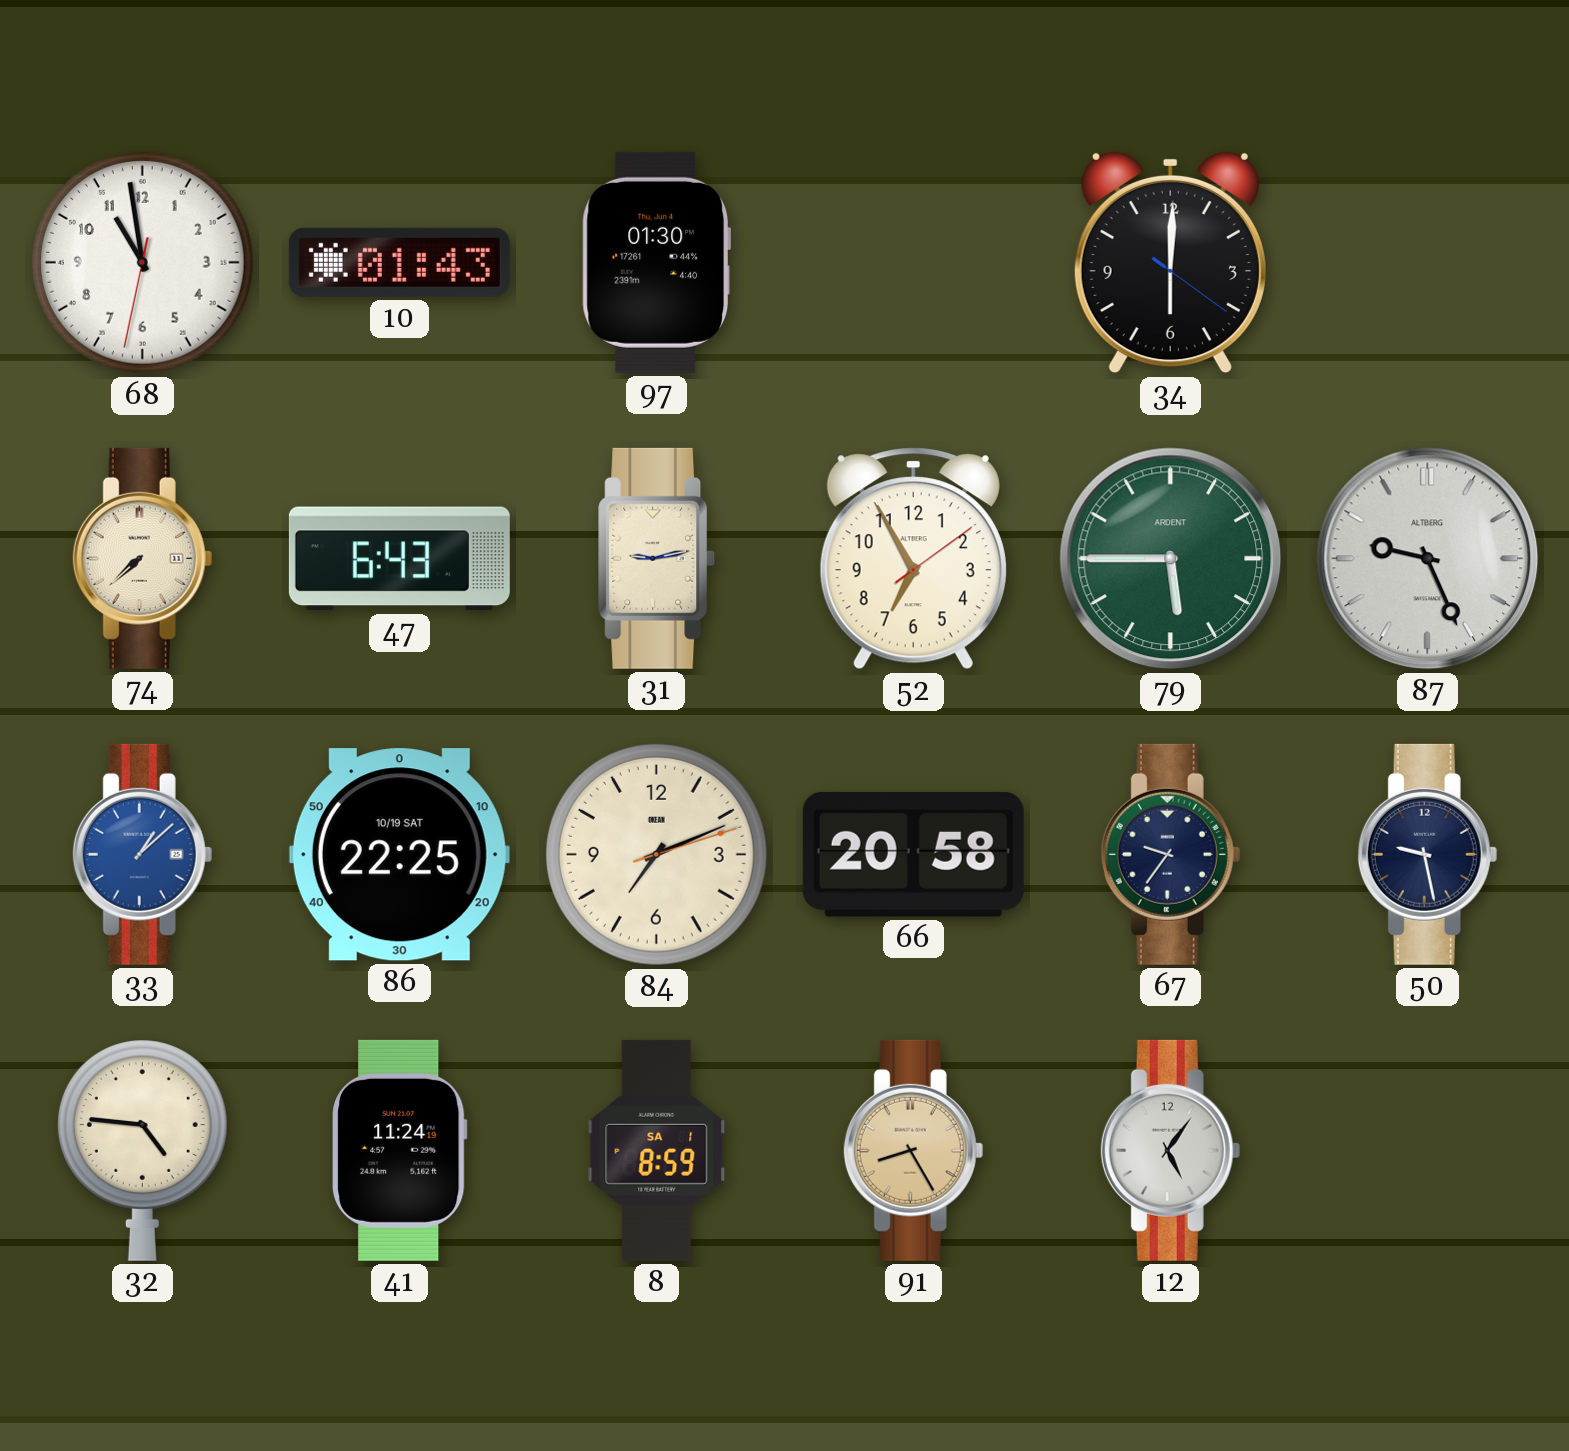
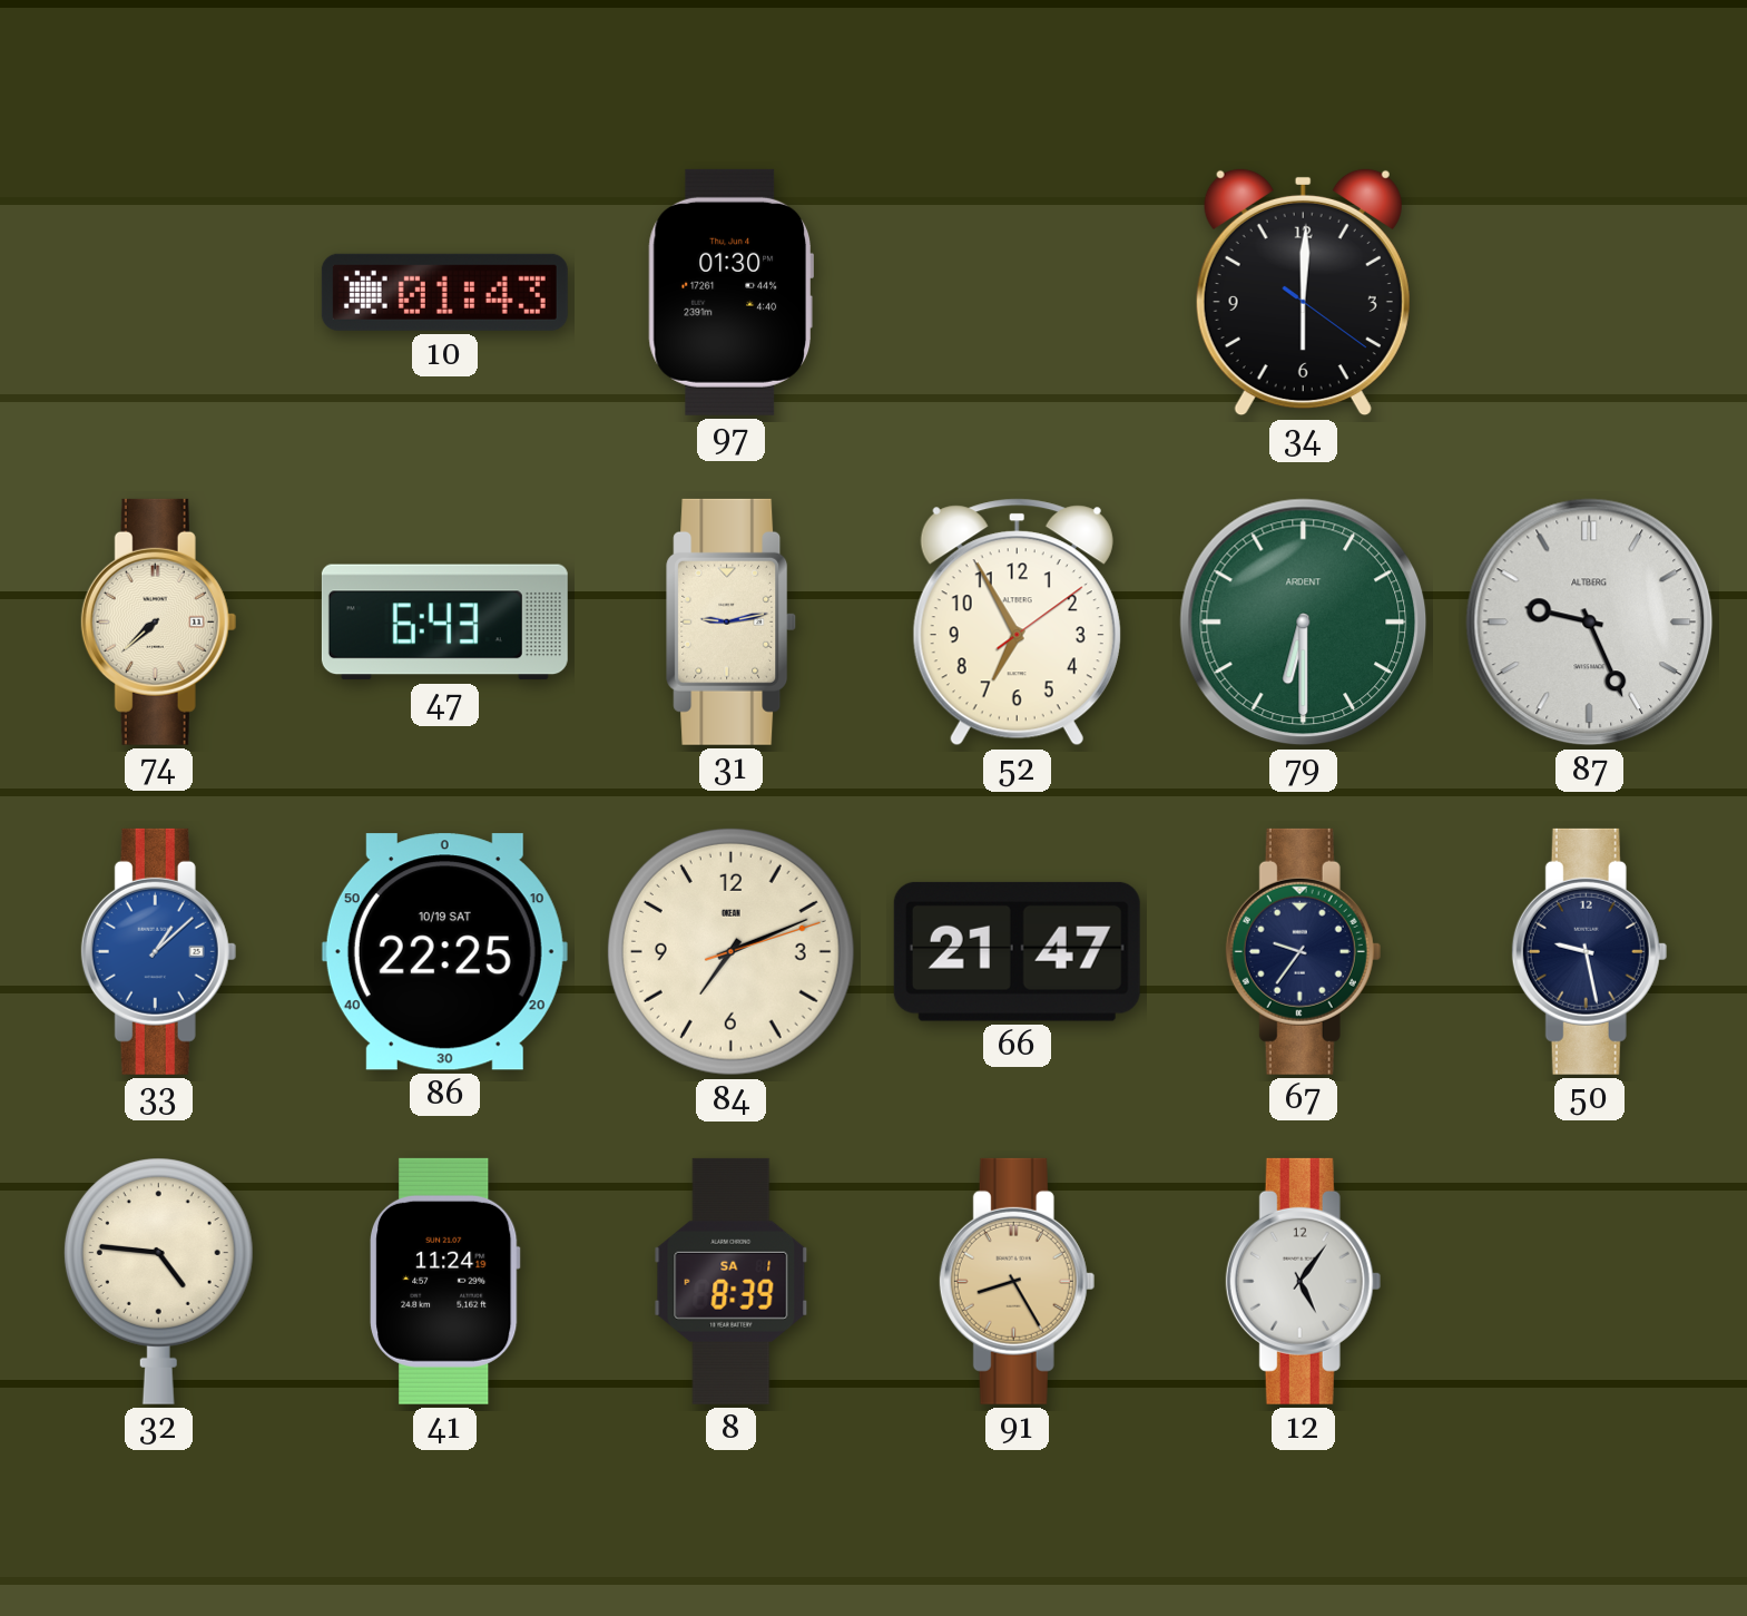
68: 10:58 -> none (142, 262)
79: 5:45 -> 6:30 (1304, 623)
66: 20:58 -> 21:47 (1017, 951)
8: 8:59 -> 8:39 (732, 1281)
